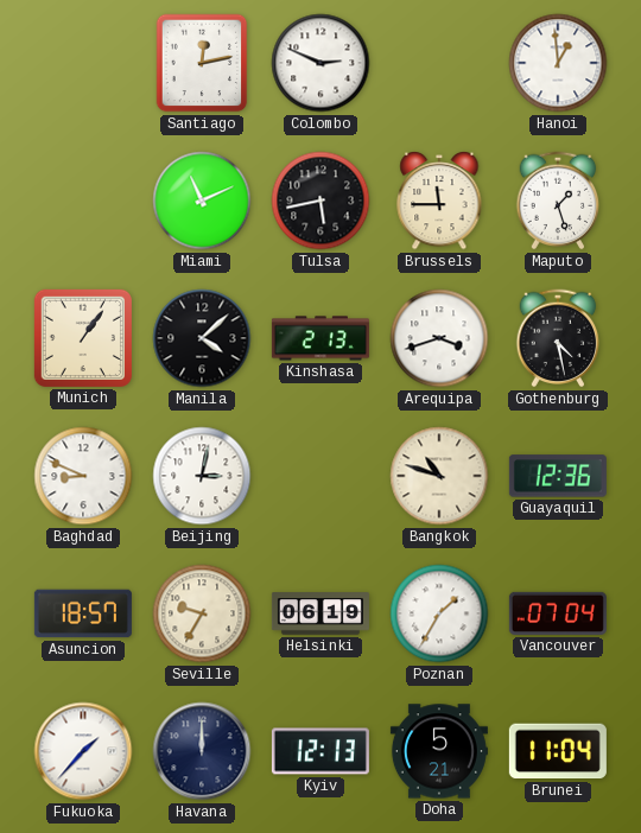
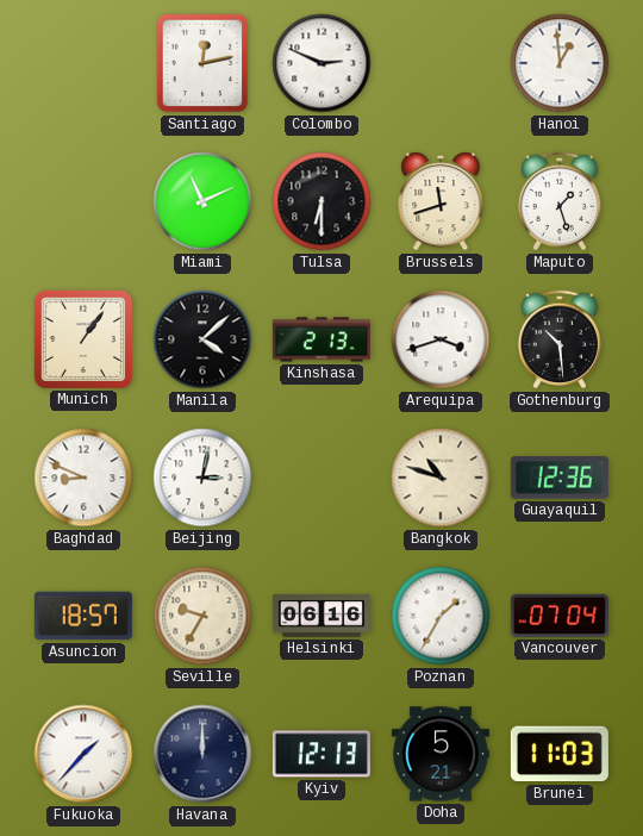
Tulsa: 5:43 -> 6:30 (321, 201)
Brussels: 11:45 -> 11:42 (441, 202)
Gothenburg: 4:28 -> 10:29 (560, 339)
Helsinki: 06:19 -> 06:16 (321, 616)
Brunei: 11:04 -> 11:03 (560, 754)
